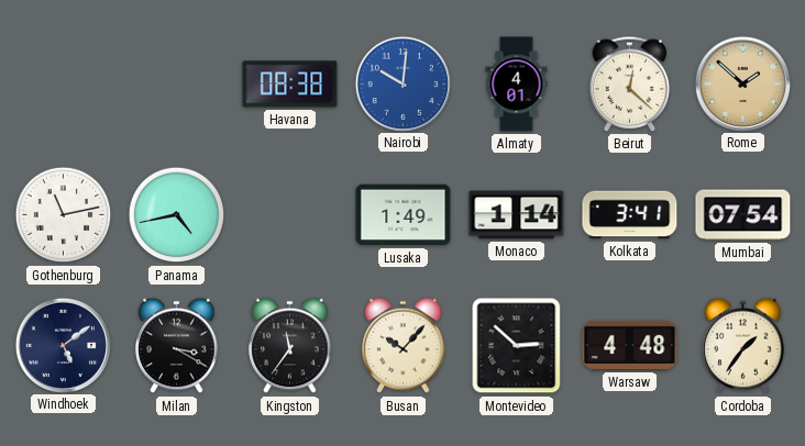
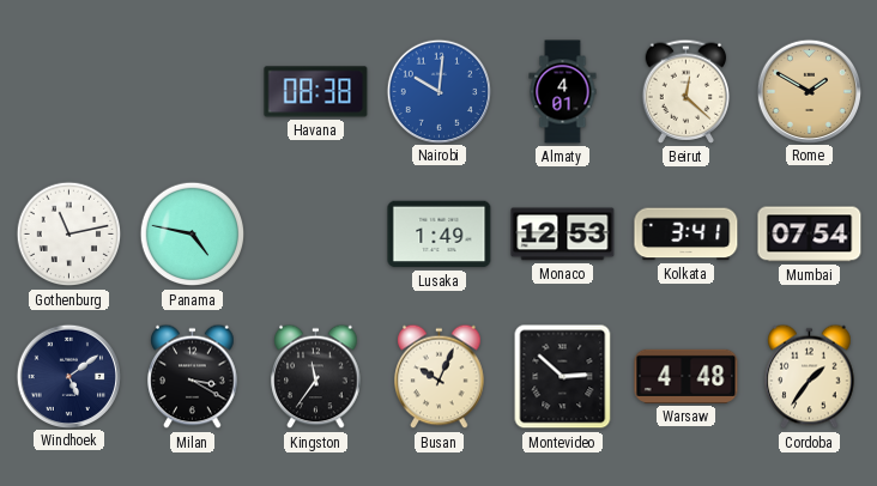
Rome: 1:52 -> 1:50 (809, 91)
Panama: 4:43 -> 4:47 (193, 235)
Monaco: 1:14 -> 12:53 (563, 235)
Busan: 10:07 -> 10:04 (440, 377)
